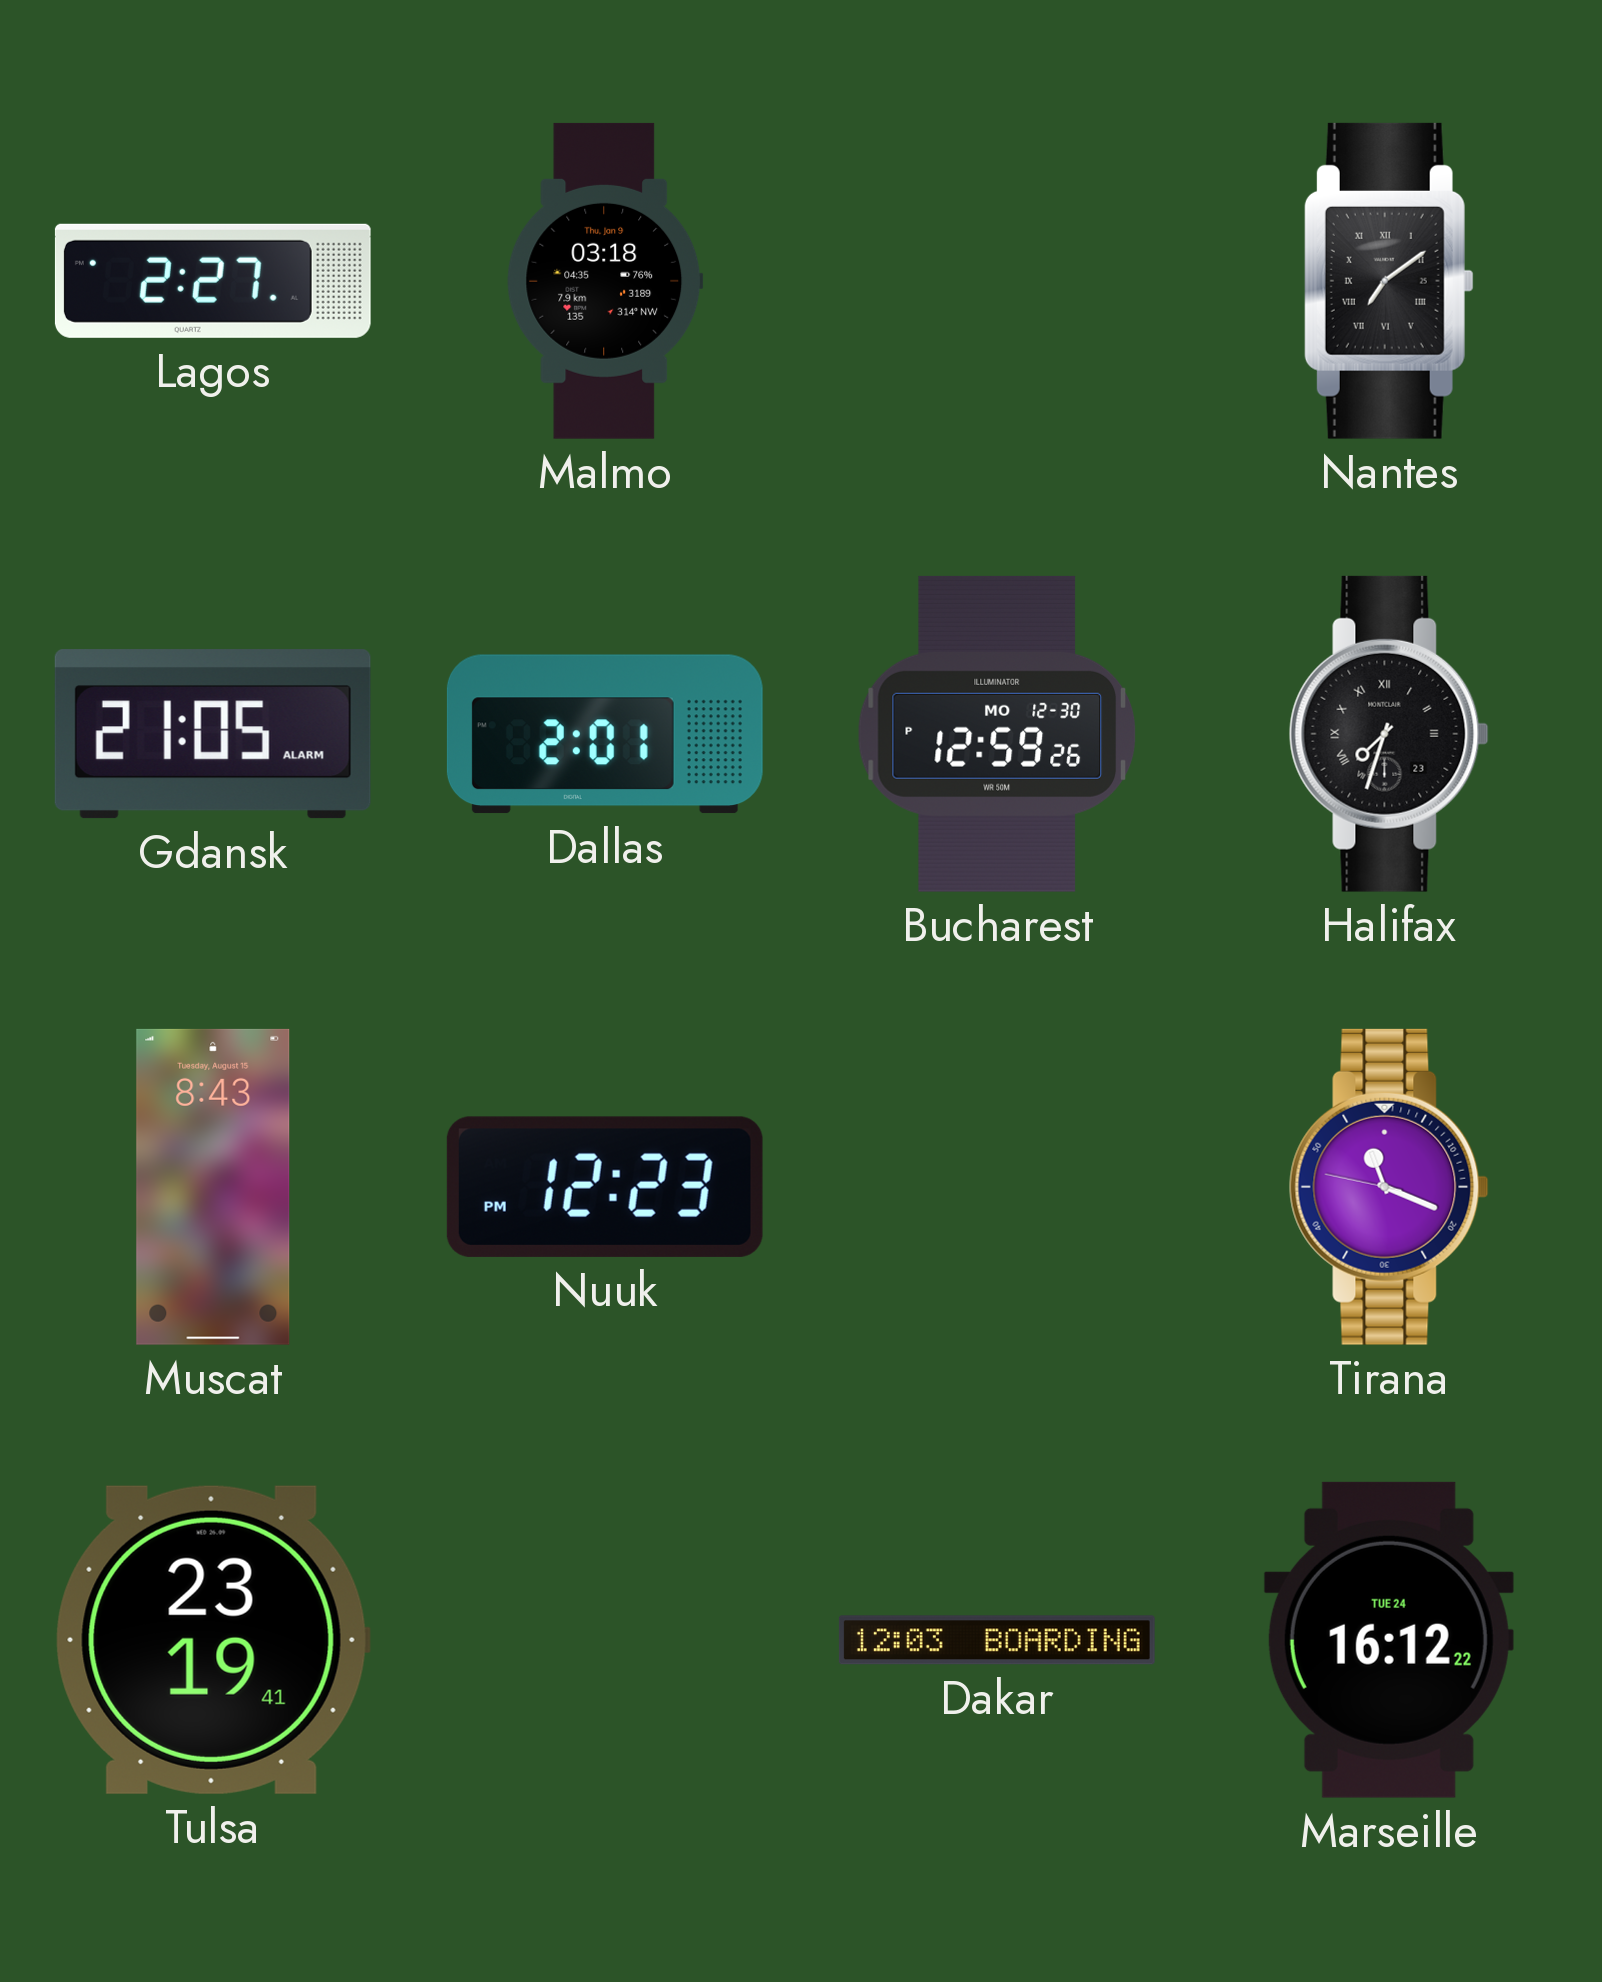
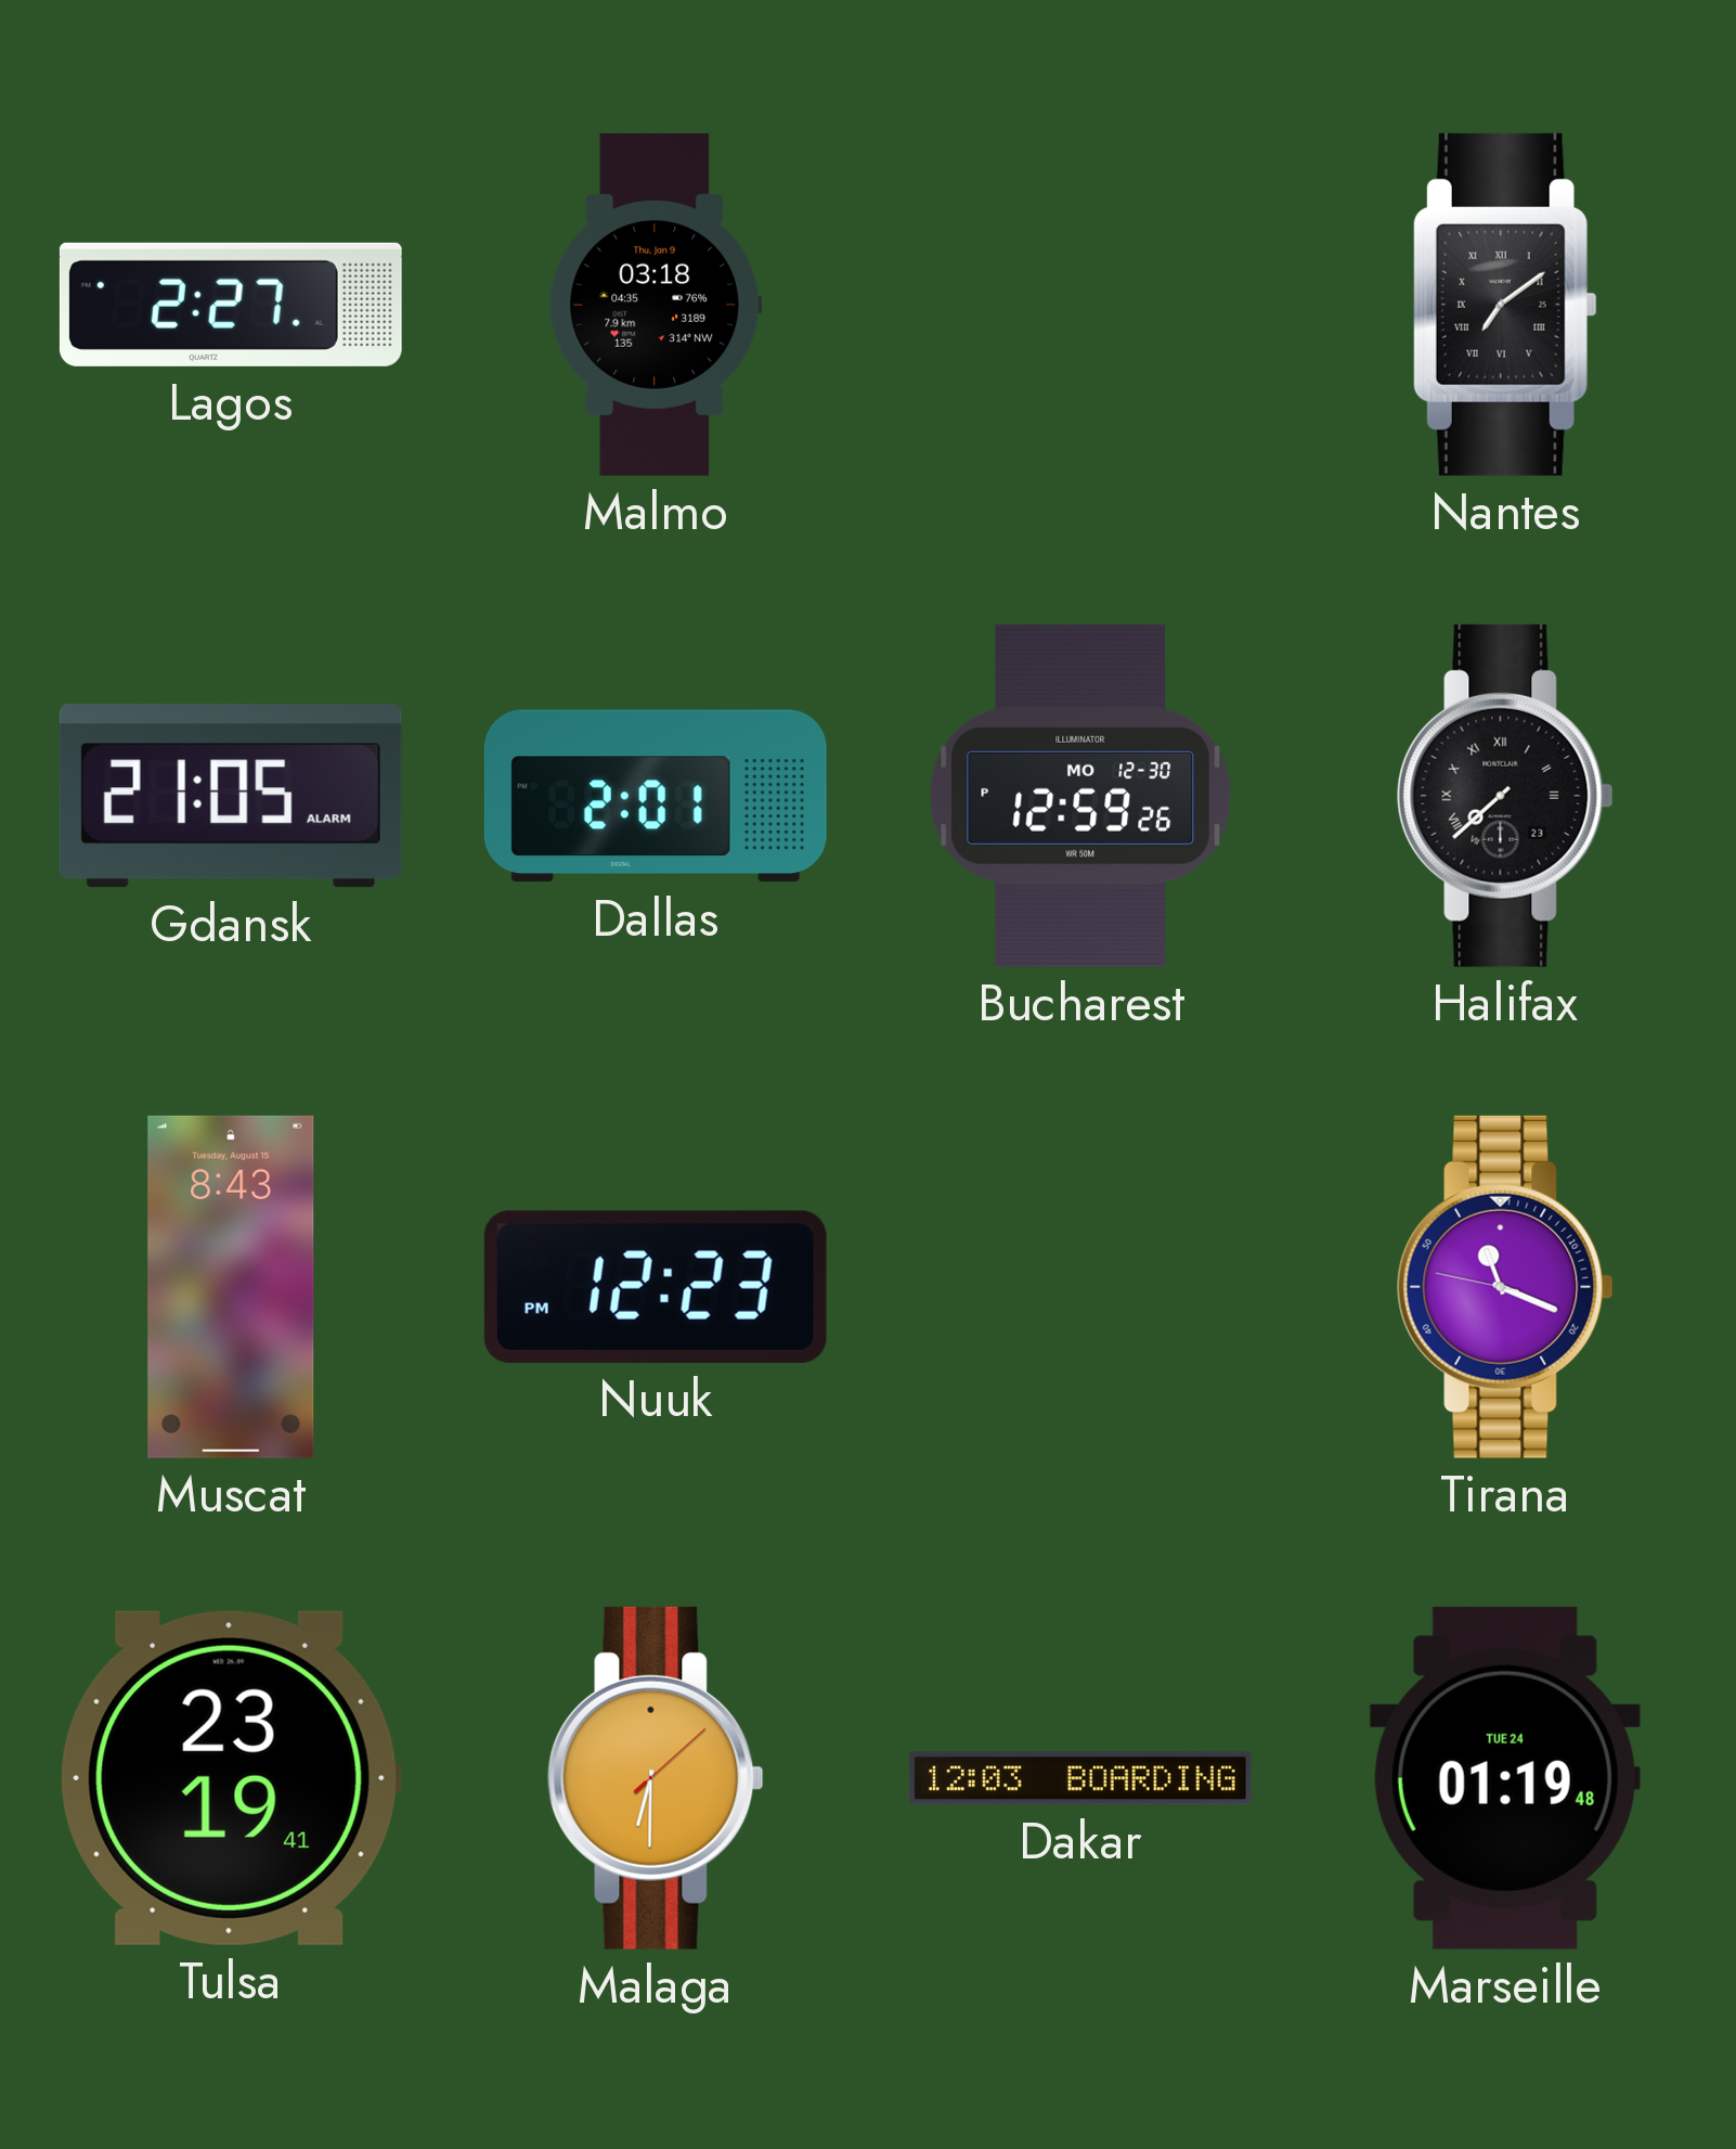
Halifax: 7:33 -> 7:38 (1505, 796)
Malaga: none -> 6:30 (656, 1778)
Marseille: 16:12 -> 01:19 (1505, 1778)
